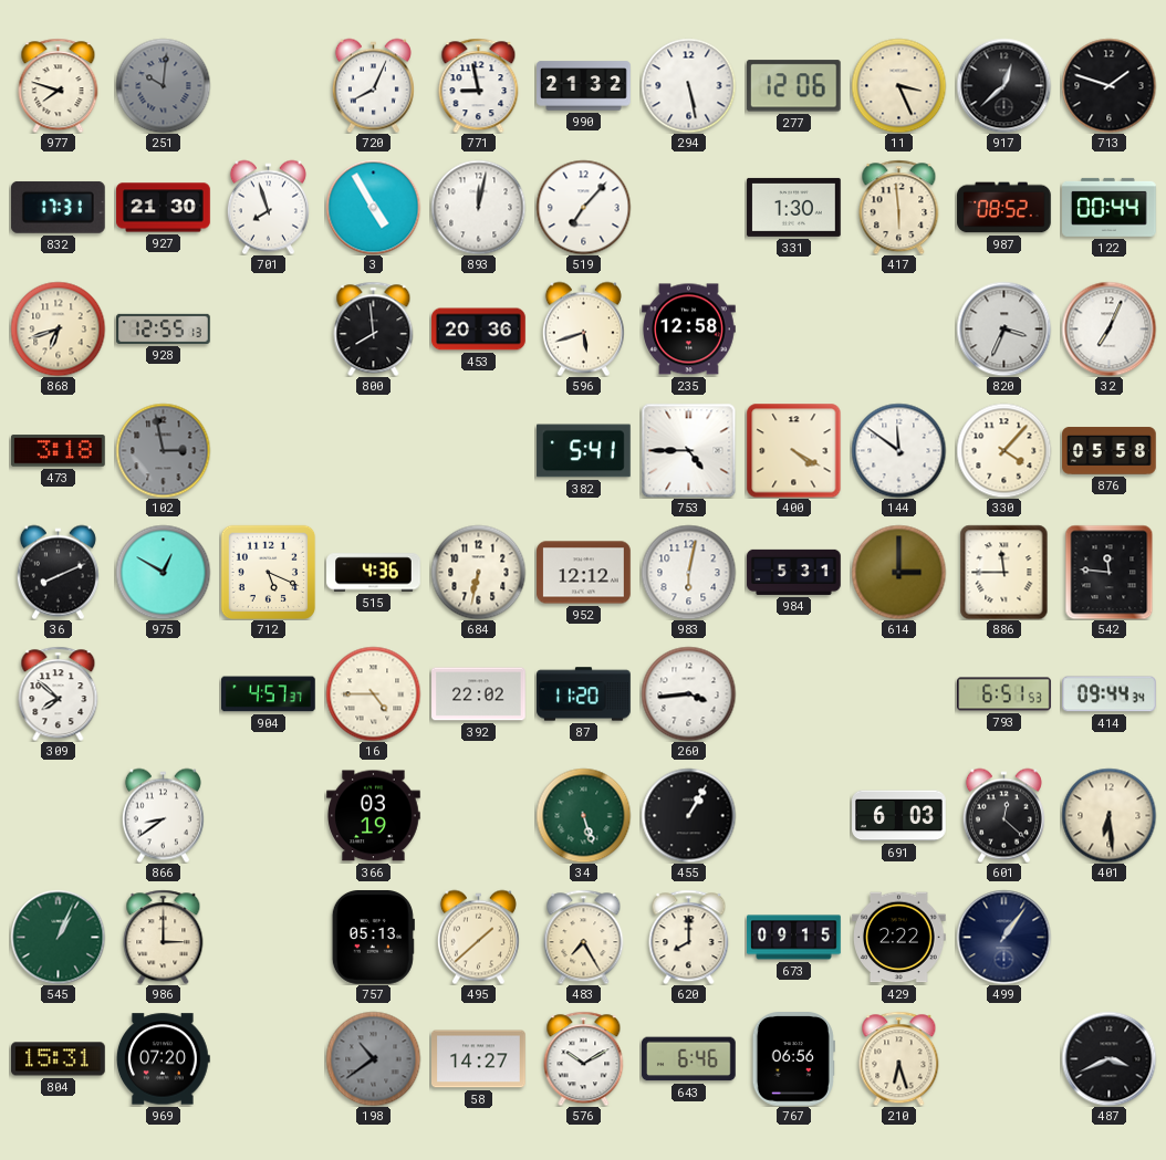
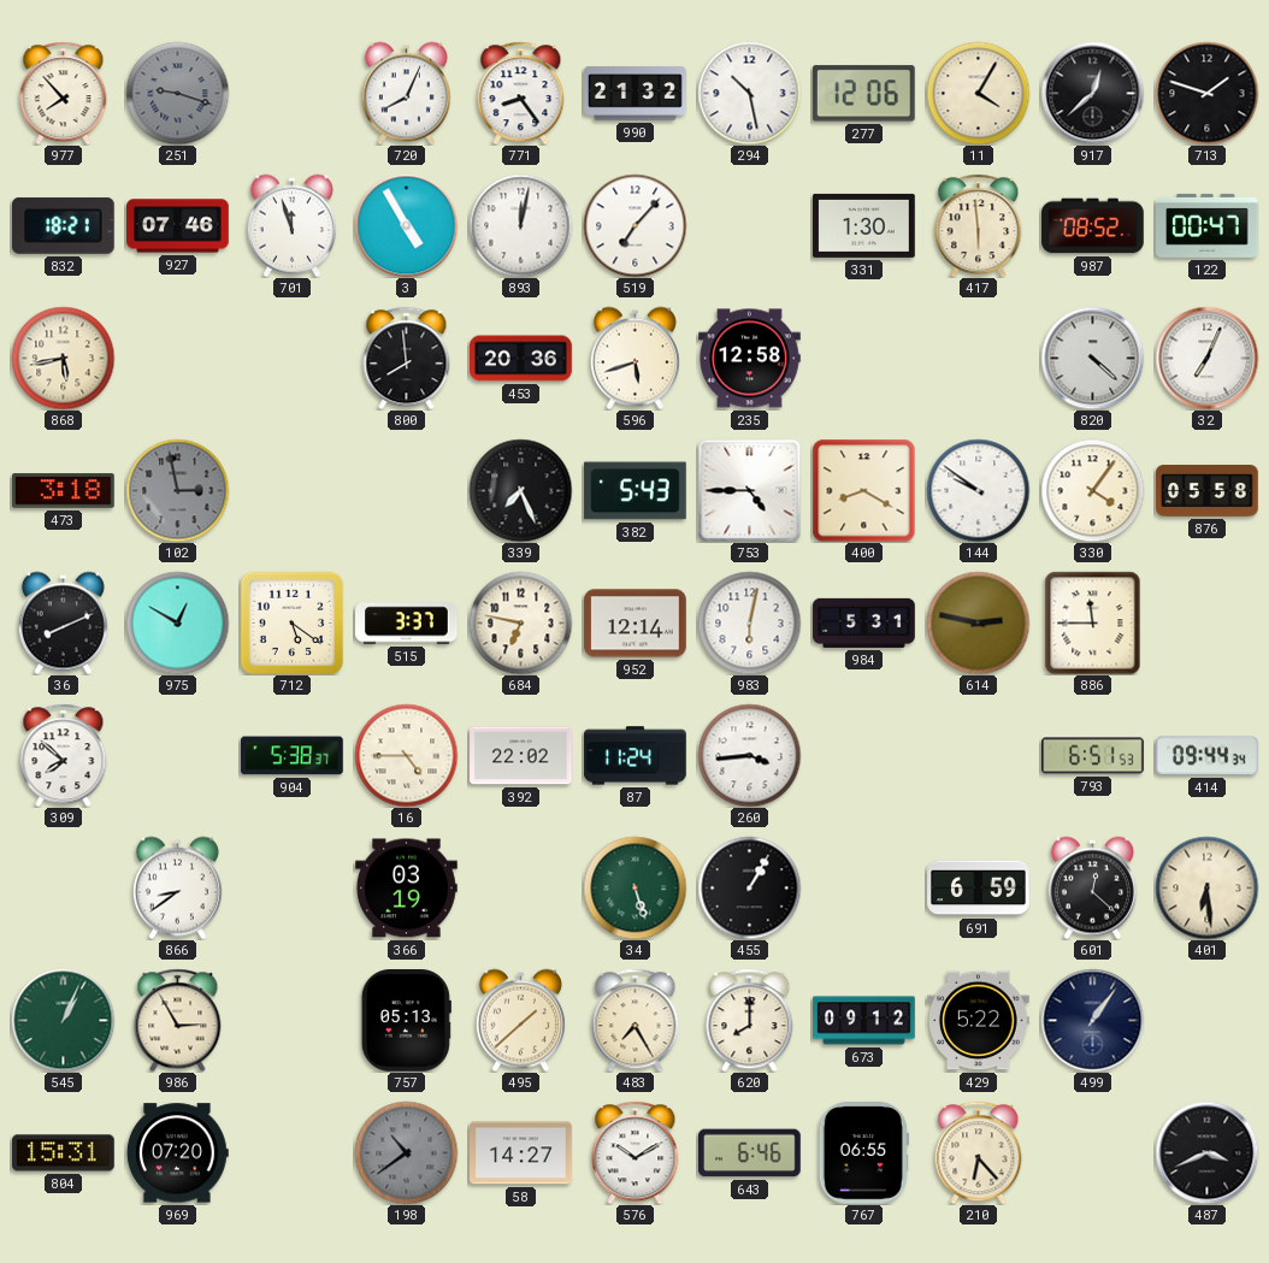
977: 7:48 -> 7:53 (64, 93)
251: 10:01 -> 9:18 (177, 93)
771: 8:58 -> 8:24 (521, 93)
294: 5:28 -> 10:28 (749, 93)
11: 3:26 -> 4:05 (978, 93)
832: 17:31 -> 18:21 (63, 225)
927: 21:30 -> 07:46 (178, 226)
701: 7:57 -> 11:57 (291, 225)
122: 00:44 -> 00:47 (1208, 225)
868: 6:42 -> 5:43 (63, 358)
928: 12:55 -> none (164, 328)
820: 3:34 -> 4:22 (1092, 358)
339: none -> 7:26 (520, 490)
382: 5:41 -> 5:43 (636, 491)
400: 4:20 -> 8:20 (863, 490)
144: 11:51 -> 9:51 (978, 490)
330: 4:07 -> 4:06 (1092, 490)
712: 5:19 -> 5:21 (291, 622)
515: 4:36 -> 3:37 (407, 624)
684: 6:32 -> 6:47 (520, 622)
952: 12:12 -> 12:14 (636, 624)
614: 3:00 -> 2:47 (978, 622)
542: 11:46 -> none (1110, 572)
904: 4:57 -> 5:38 (293, 756)
87: 11:20 -> 11:24 (636, 756)
691: 6:03 -> 6:59 (979, 889)
986: 3:00 -> 2:55 (178, 1020)
673: 09:15 -> 09:12 (864, 1021)
429: 2:22 -> 5:22 (979, 1021)
767: 06:56 -> 06:55 (863, 1153)
210: 6:27 -> 6:23 (979, 1152)
